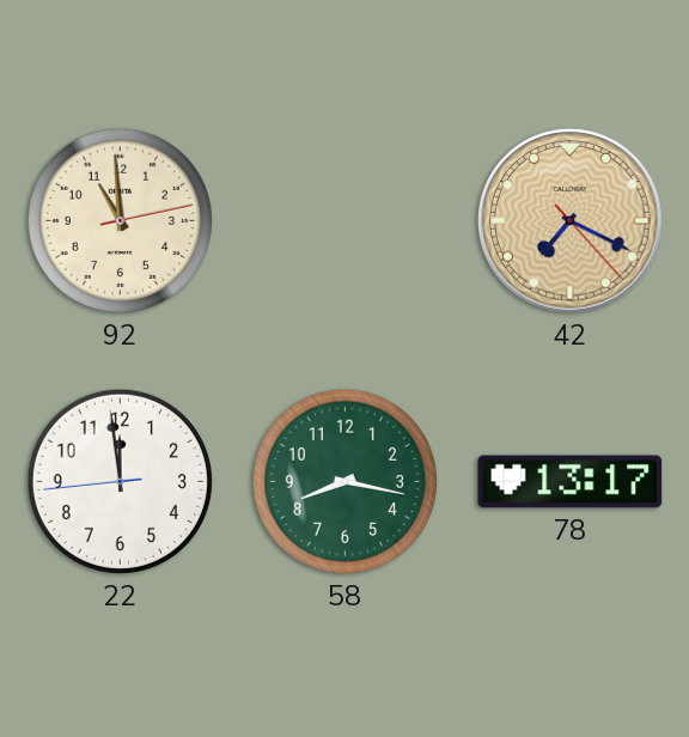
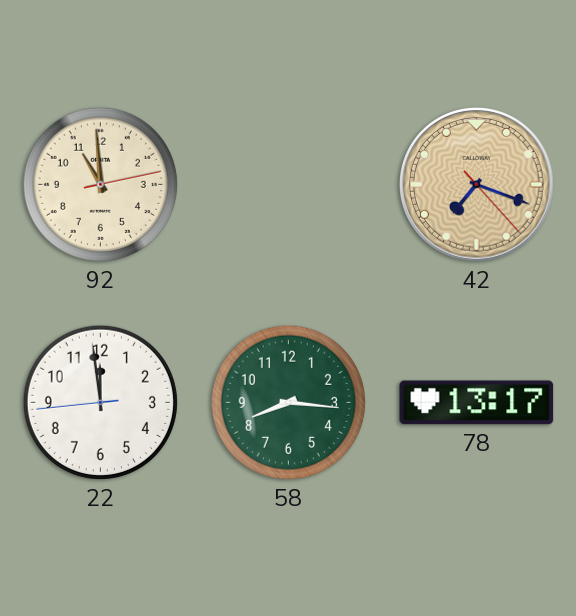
42: 7:19 -> 7:18 (477, 185)
58: 8:17 -> 8:16 (288, 402)
